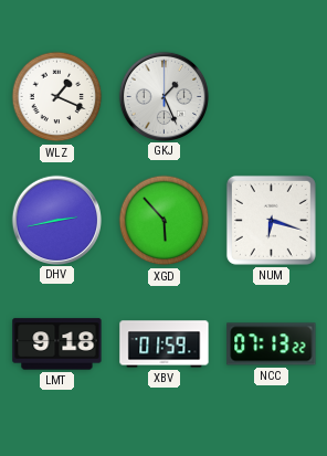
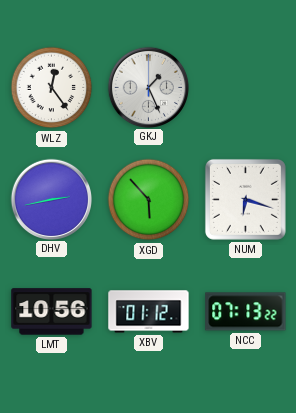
WLZ: 1:19 -> 12:24 (52, 88)
LMT: 9:18 -> 10:56 (52, 312)
XBV: 01:59 -> 01:12 (149, 312)
